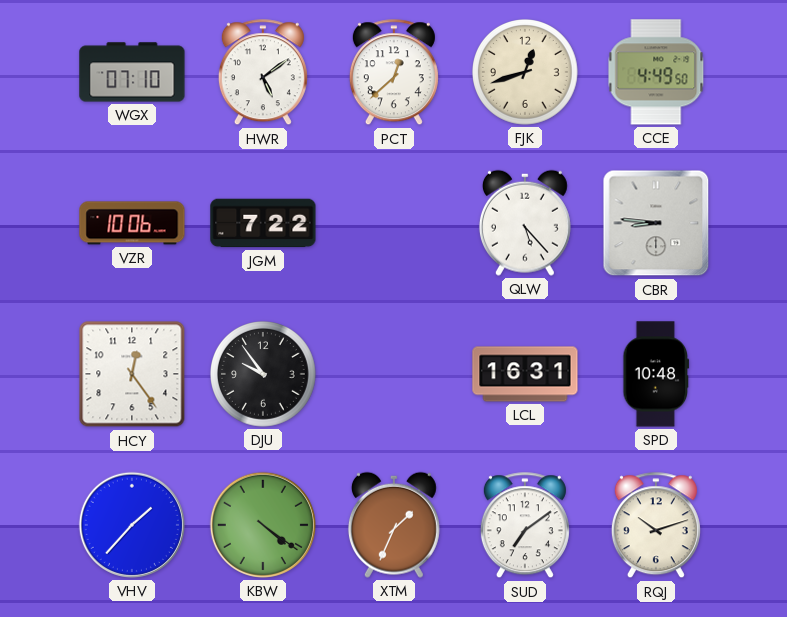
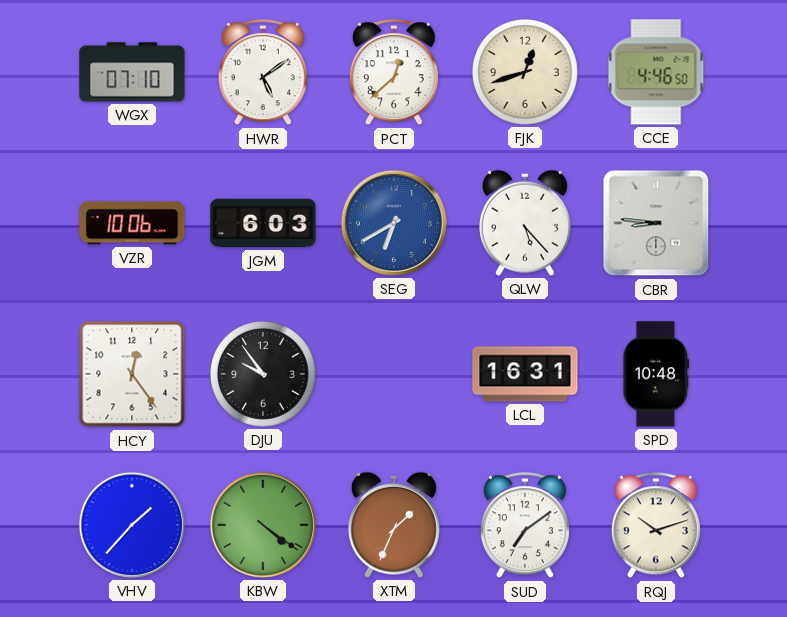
CCE: 4:49 -> 4:46 (656, 72)
JGM: 7:22 -> 6:03 (263, 223)
SEG: none -> 6:40 (394, 223)
